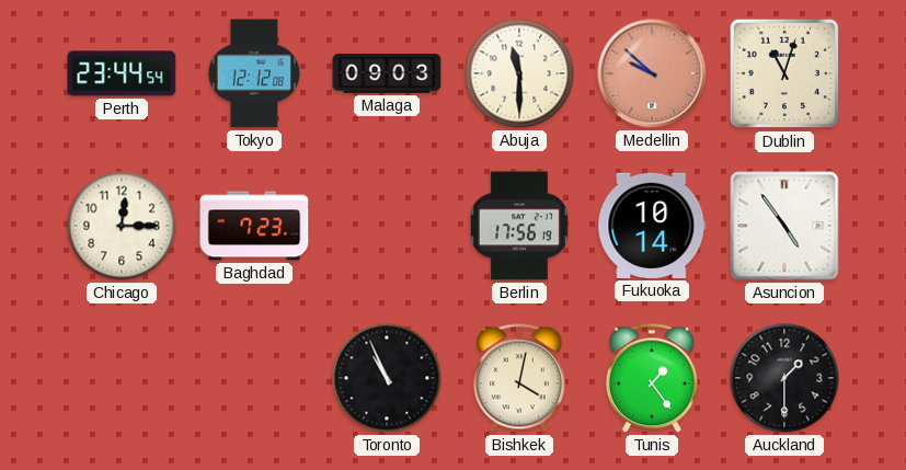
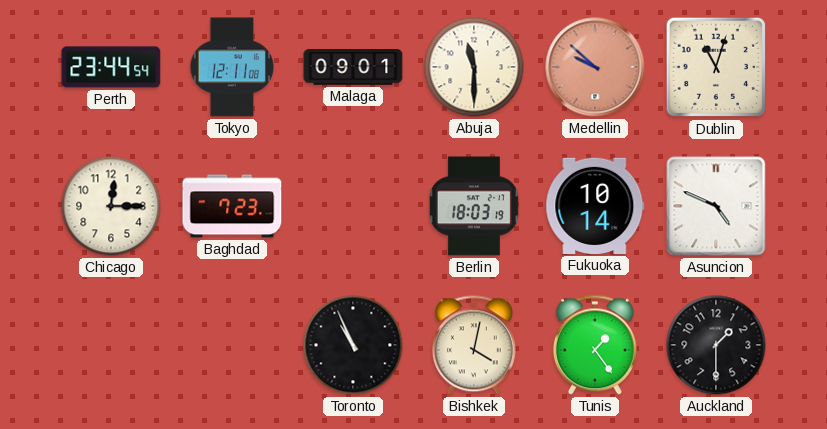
Tokyo: 12:12 -> 12:11 (232, 67)
Malaga: 09:03 -> 09:01 (353, 67)
Berlin: 17:56 -> 18:03 (474, 206)
Asuncion: 4:54 -> 4:49 (716, 206)
